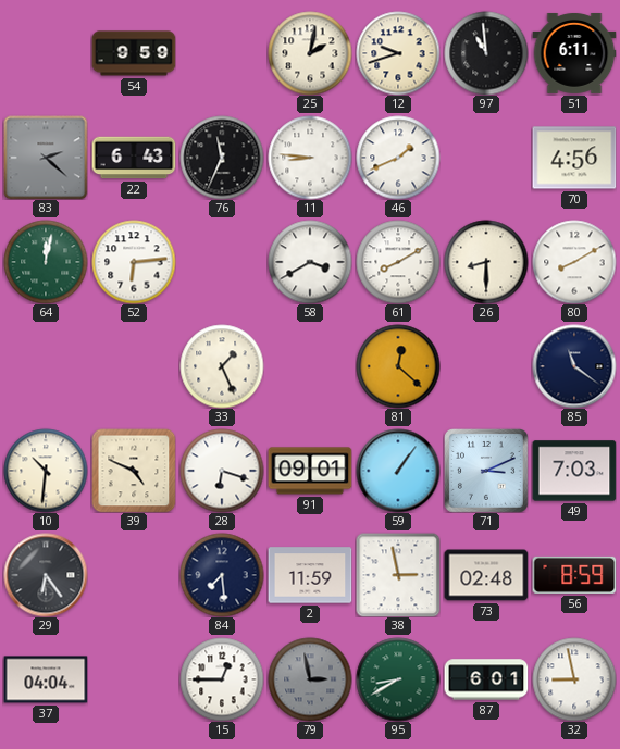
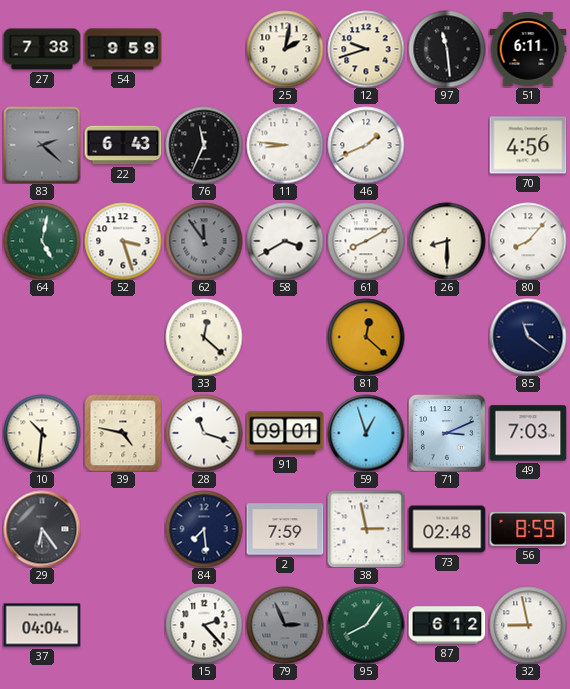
27: none -> 7:38 (42, 49)
97: 10:59 -> 11:29 (447, 49)
64: 12:02 -> 5:02 (42, 241)
52: 6:14 -> 3:27 (123, 241)
62: none -> 11:54 (204, 241)
80: 8:10 -> 8:07 (528, 241)
33: 1:26 -> 12:22 (204, 337)
39: 4:49 -> 4:47 (123, 433)
28: 6:18 -> 11:18 (204, 433)
59: 1:06 -> 12:57 (366, 433)
2: 11:59 -> 7:59 (285, 529)
15: 12:45 -> 2:23 (204, 625)
79: 2:58 -> 2:56 (285, 625)
95: 8:40 -> 8:06 (366, 625)
87: 6:01 -> 6:12 (447, 625)
